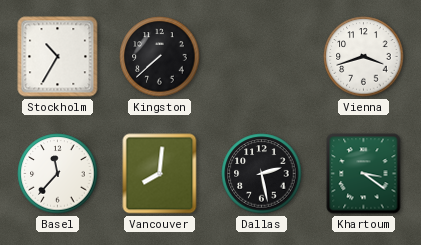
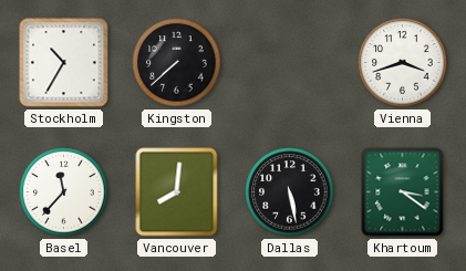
Dallas: 2:28 -> 5:28 (290, 192)
